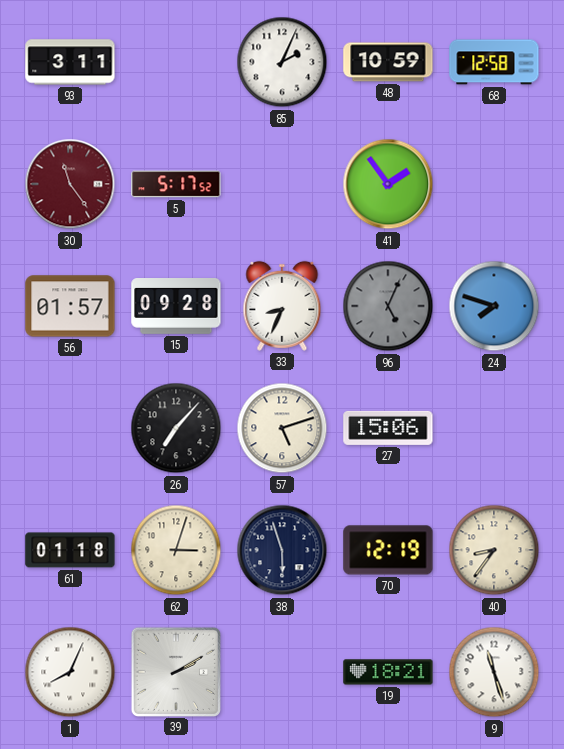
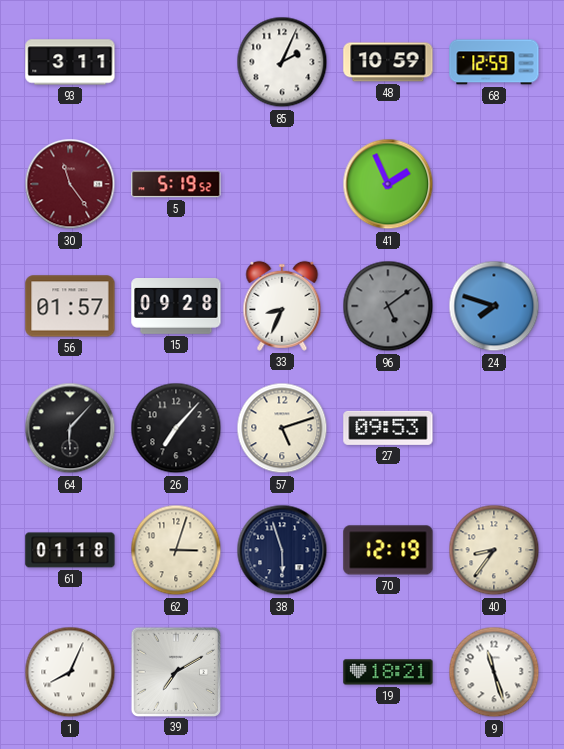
68: 12:58 -> 12:59 (494, 62)
5: 5:17 -> 5:19 (176, 184)
41: 1:54 -> 1:56 (388, 184)
96: 5:04 -> 5:09 (388, 306)
64: none -> 6:07 (70, 428)
27: 15:06 -> 09:53 (388, 428)
39: 2:10 -> 7:10 (175, 671)
